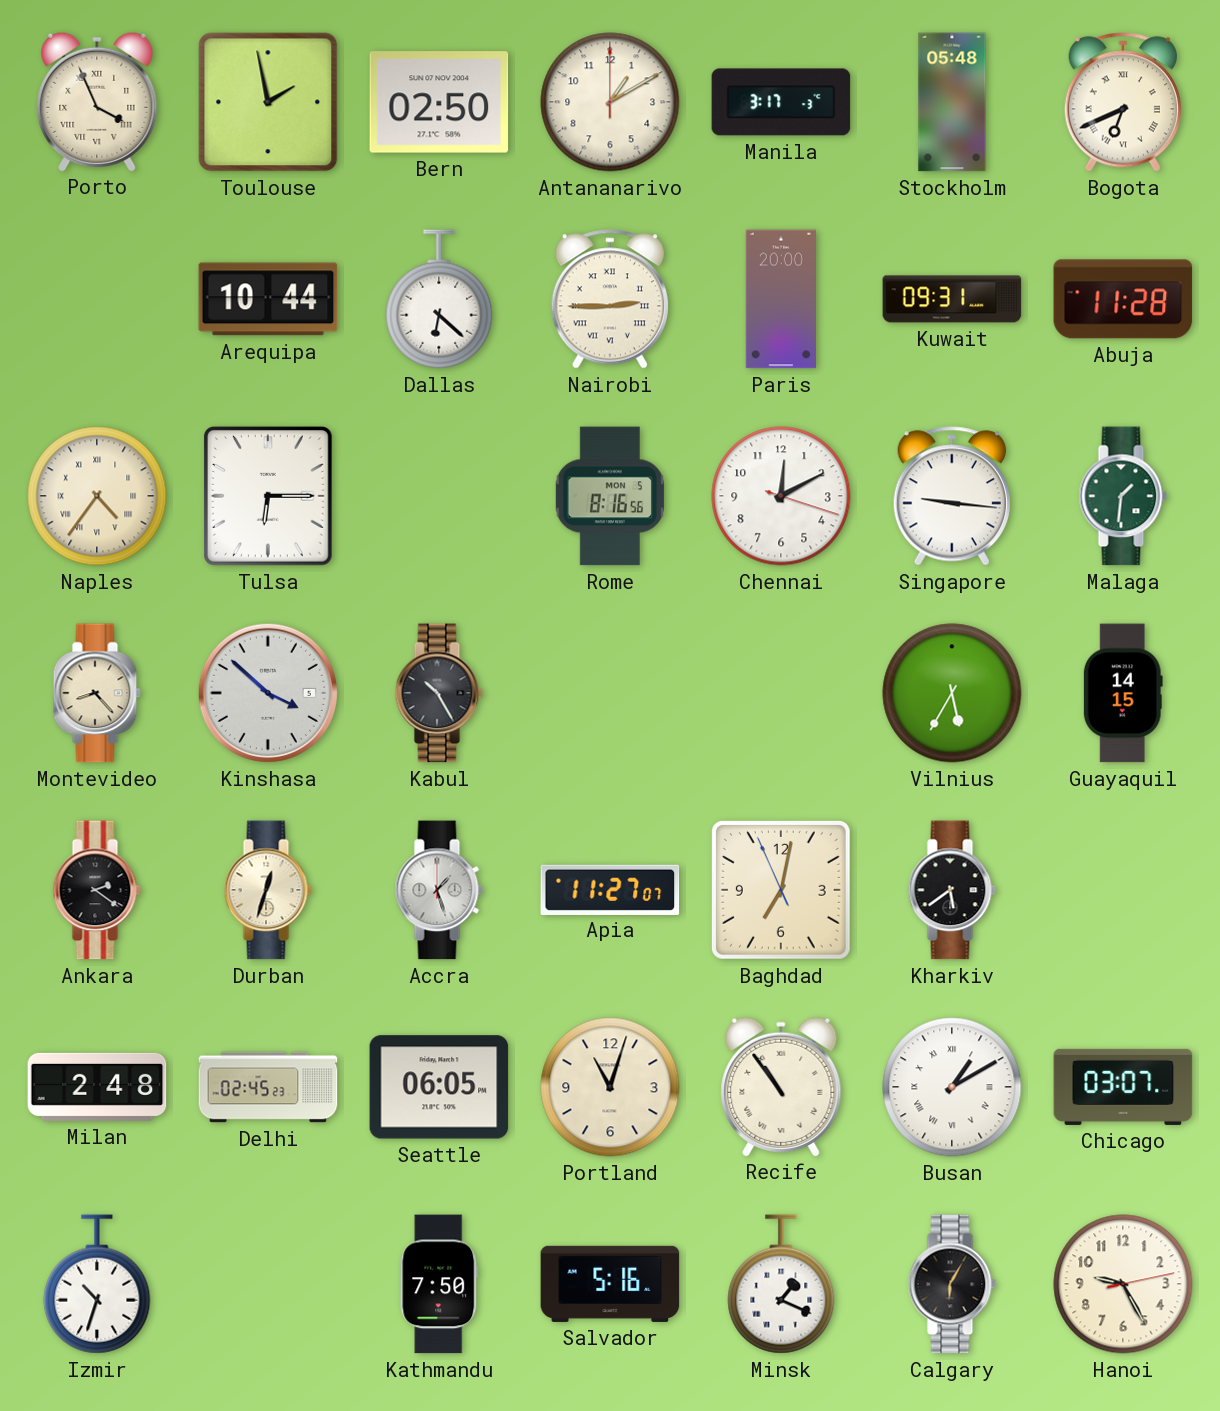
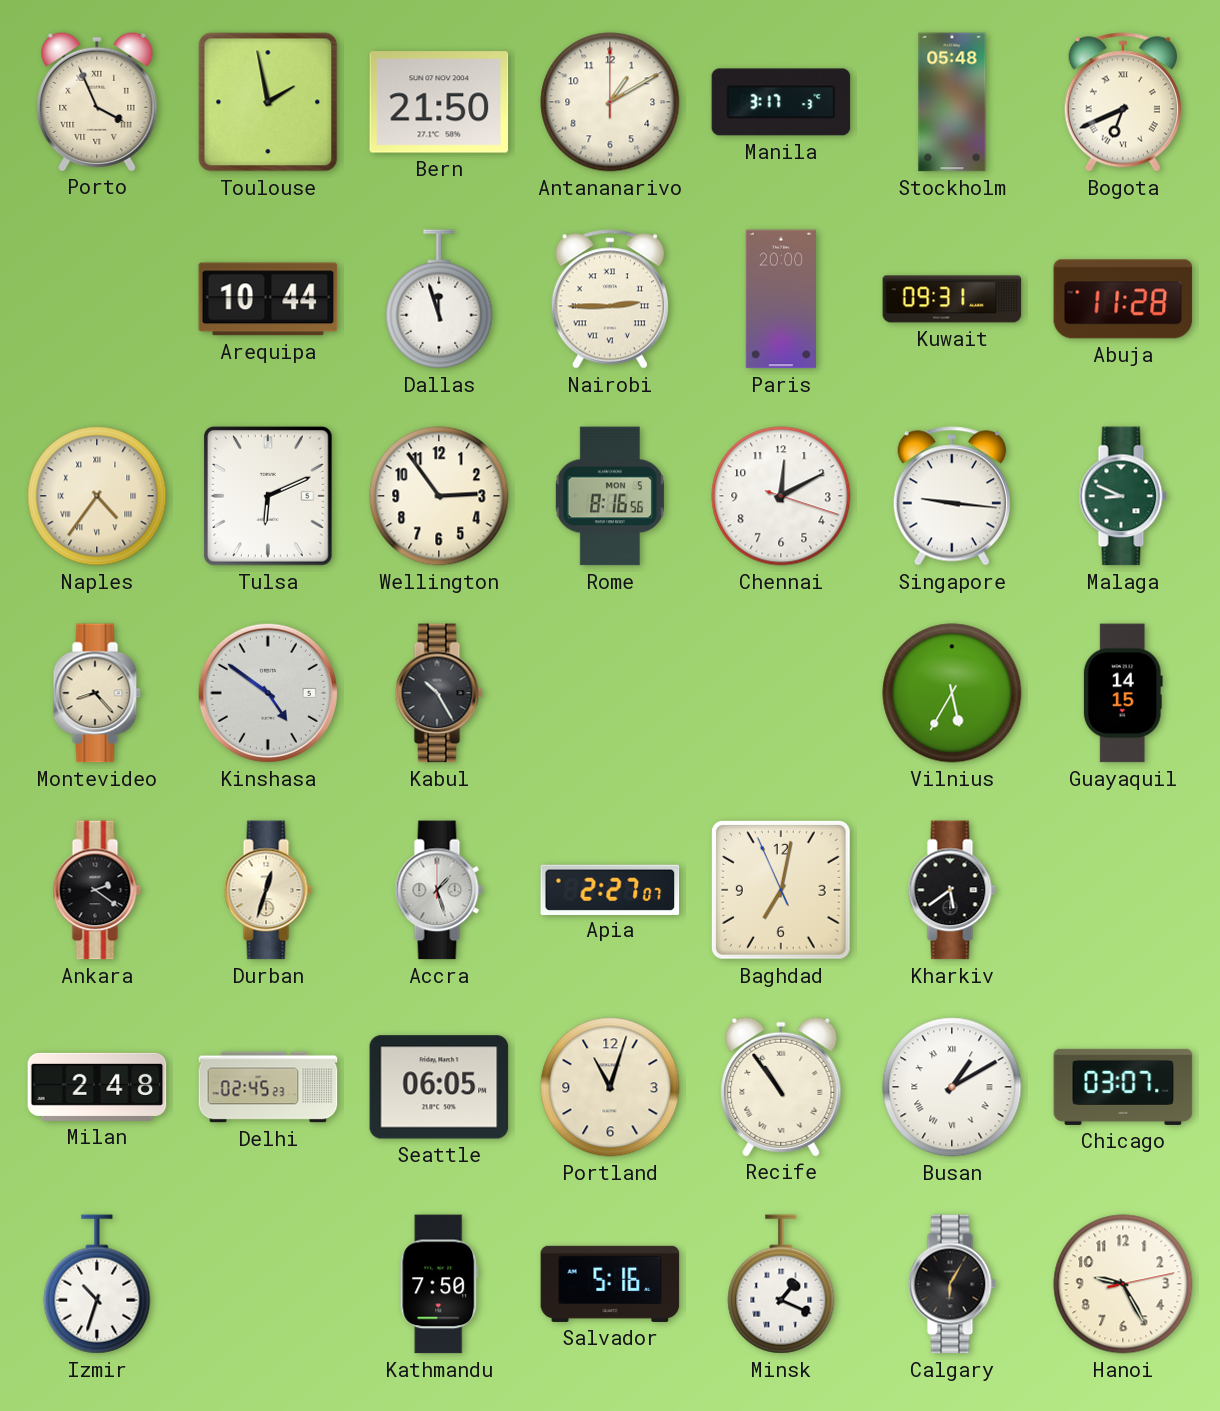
Bern: 02:50 -> 21:50 (439, 102)
Dallas: 6:22 -> 11:57 (439, 299)
Tulsa: 6:15 -> 6:11 (269, 497)
Wellington: none -> 2:54 (439, 496)
Malaga: 1:31 -> 8:49 (1123, 496)
Kinshasa: 3:52 -> 4:51 (268, 693)
Apia: 11:27 -> 2:27 (610, 889)
